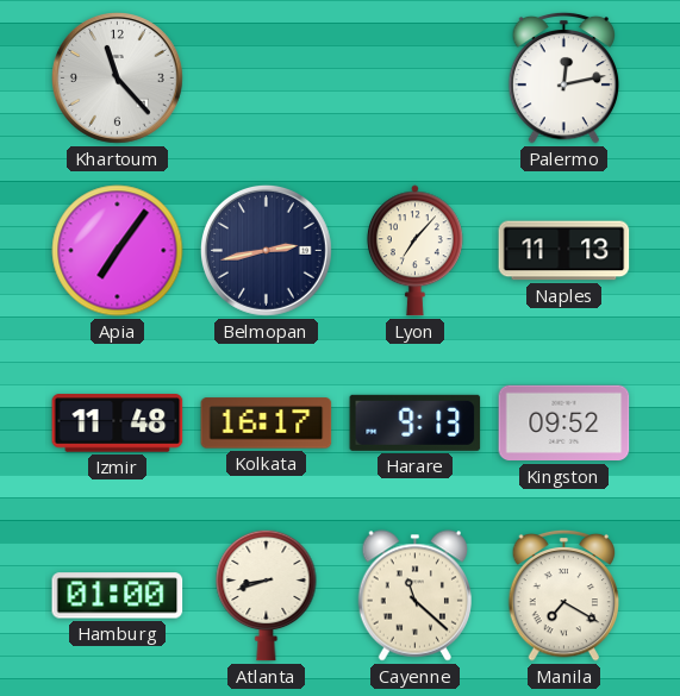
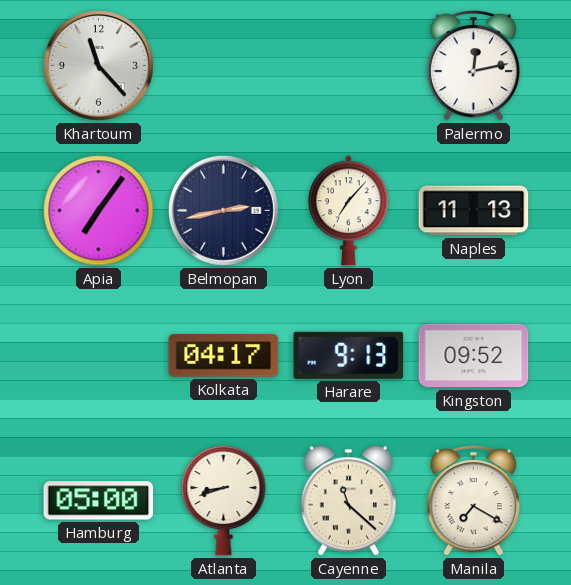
Izmir: 11:48 -> none (118, 424)
Kolkata: 16:17 -> 04:17 (224, 356)
Hamburg: 01:00 -> 05:00 (99, 501)
